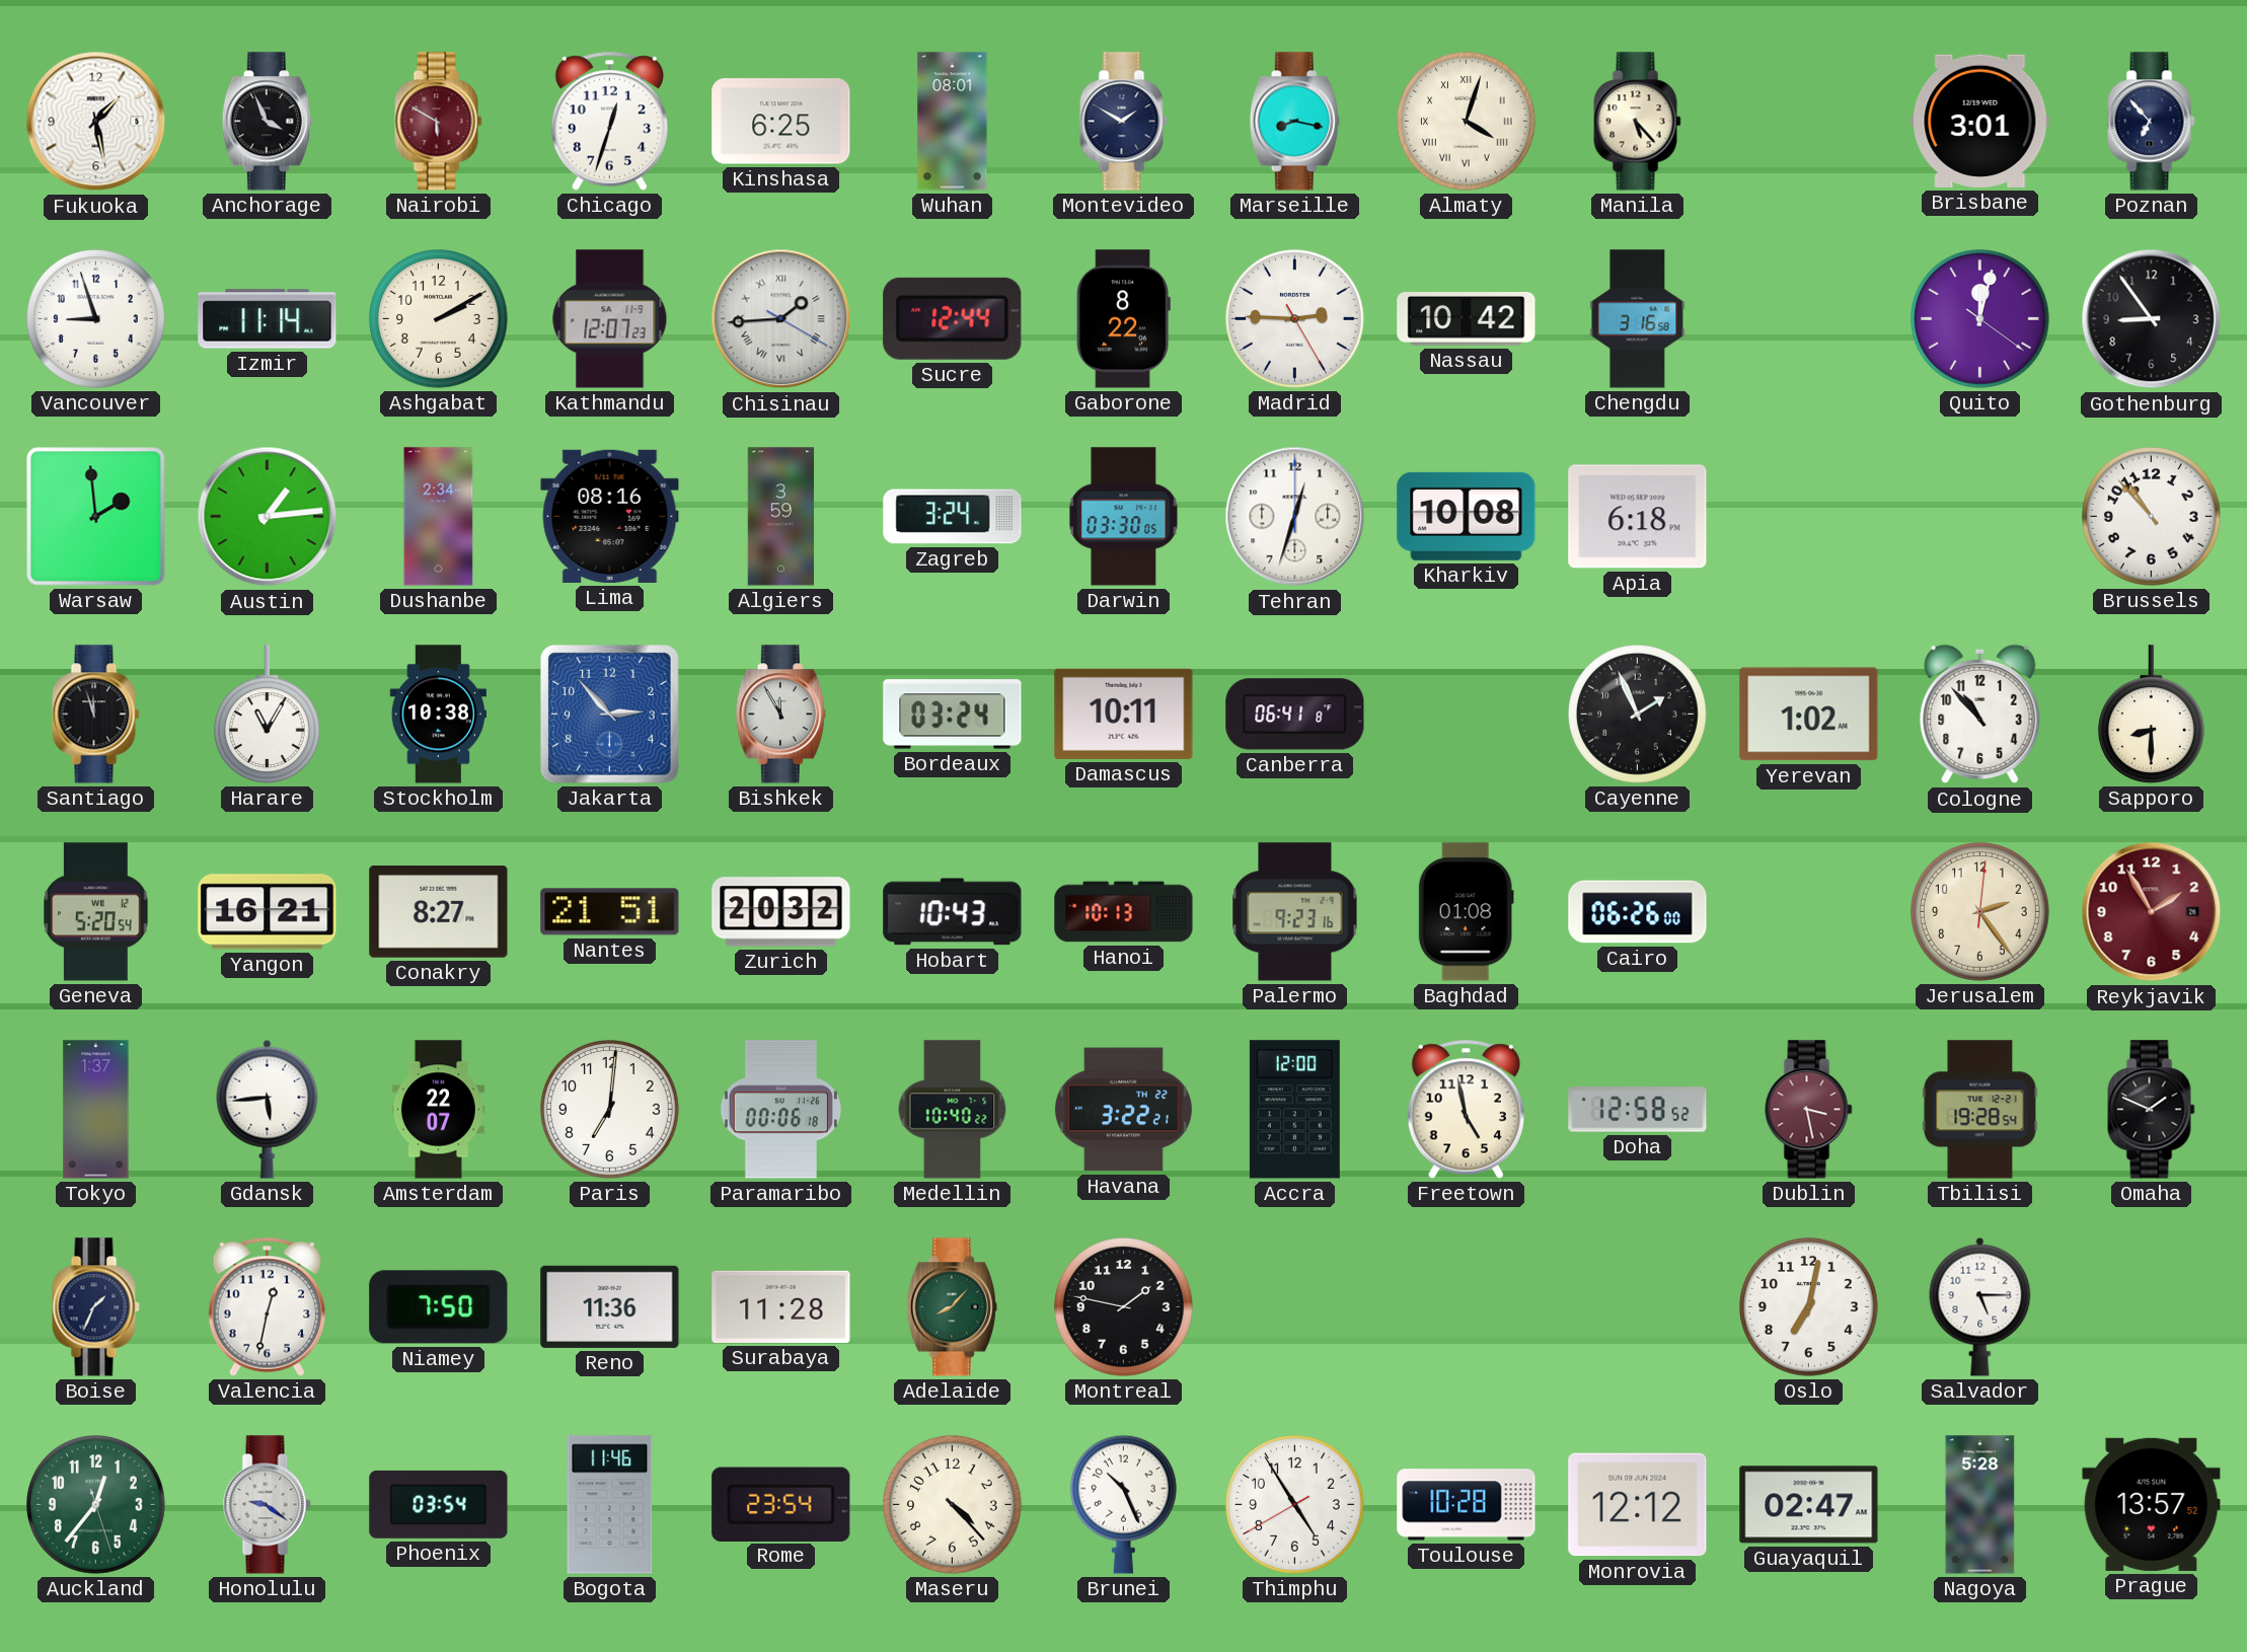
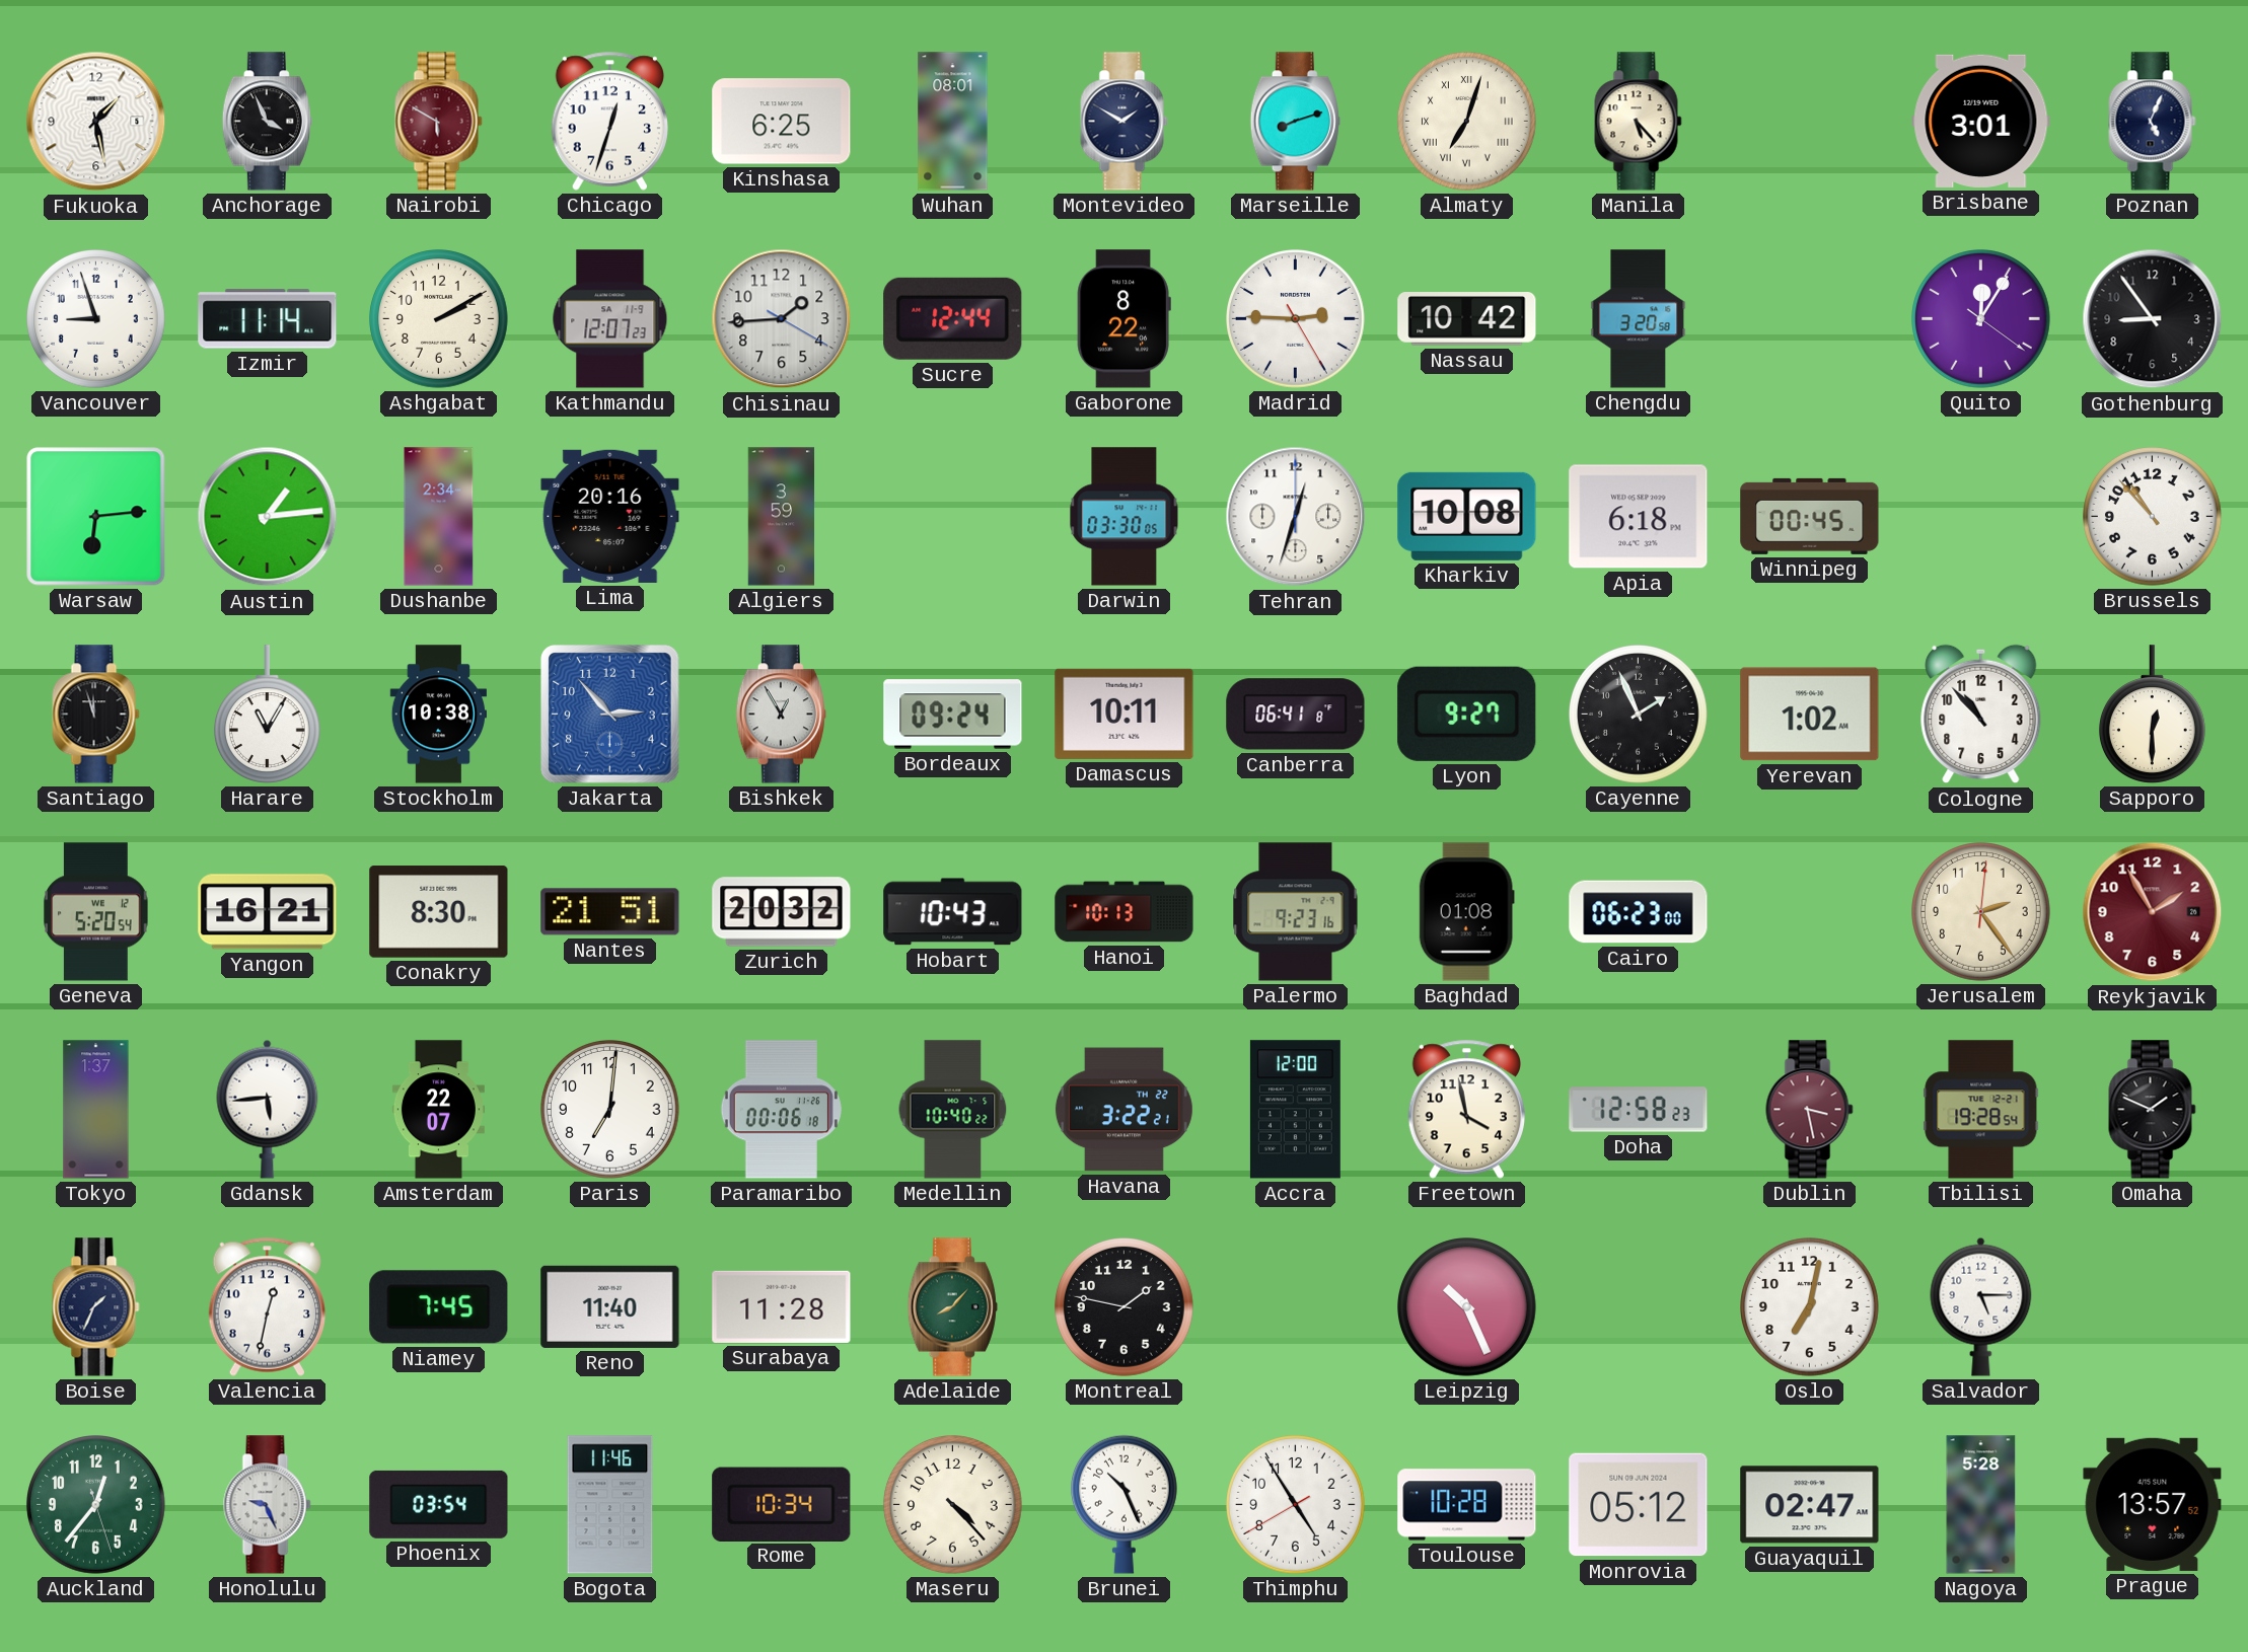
Marseille: 8:17 -> 8:12 (1295, 122)
Almaty: 4:03 -> 7:03 (1467, 122)
Poznan: 6:53 -> 5:04 (2153, 122)
Chisinau numerals: Roman -> Arabic (782, 319)
Chengdu: 3:16 -> 3:20 (1639, 319)
Quito: 12:02 -> 12:05 (1981, 319)
Warsaw: 1:59 -> 6:14 (96, 517)
Lima: 08:16 -> 20:16 (610, 516)
Zagreb: 3:24 -> none (953, 517)
Winnipeg: none -> 00:45 (1810, 516)
Bishkek: 11:55 -> 12:55 (781, 715)
Bordeaux: 03:24 -> 09:24 (953, 715)
Lyon: none -> 9:27 (1467, 714)
Sapporo: 8:30 -> 12:30 (2152, 715)
Conakry: 8:27 -> 8:30 (439, 912)
Cairo: 06:26 -> 06:23 (1639, 912)
Freetown: 4:58 -> 3:58 (1466, 1109)
Doha: 12:58:52 -> 12:58:23 (1639, 1110)
Niamey: 7:50 -> 7:45 (439, 1307)
Reno: 11:36 -> 11:40 (610, 1306)
Leipzig: none -> 10:26 (1467, 1307)
Honolulu: 9:21 -> 9:26 (268, 1505)
Rome: 23:54 -> 10:34 (782, 1504)
Monrovia: 12:12 -> 05:12 (1639, 1505)
